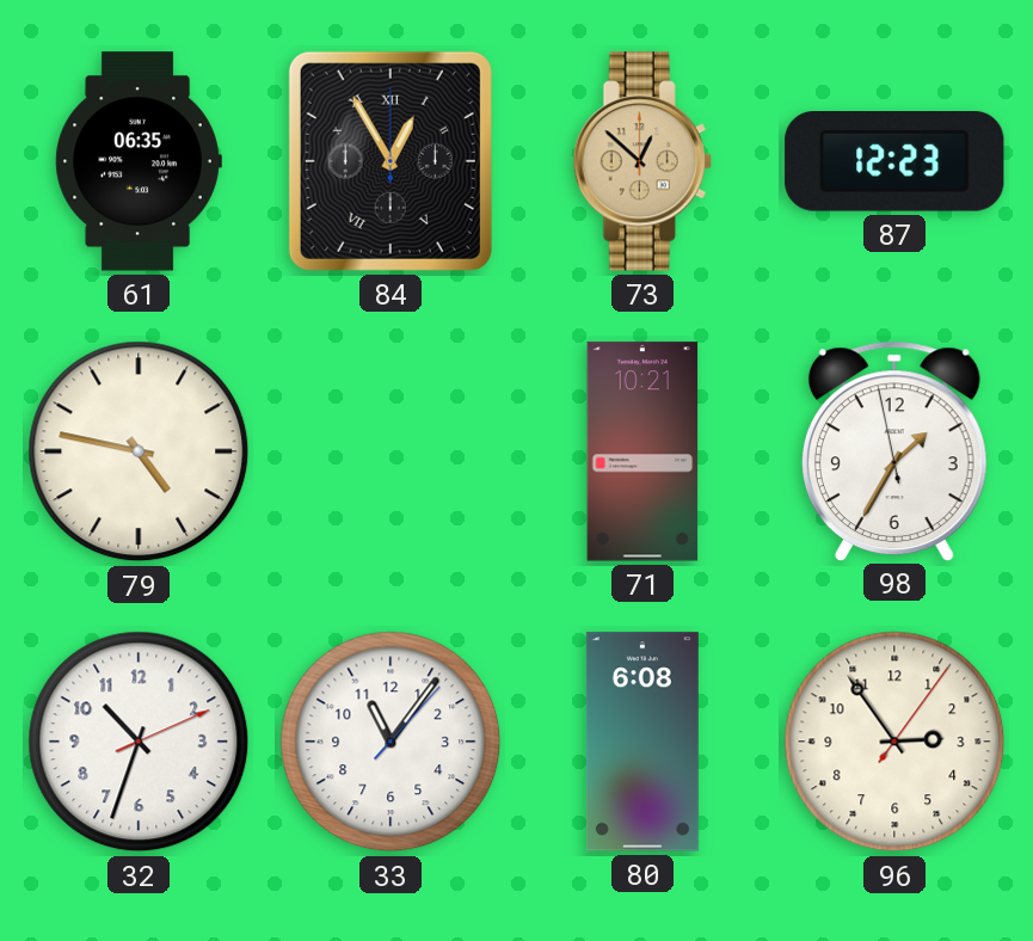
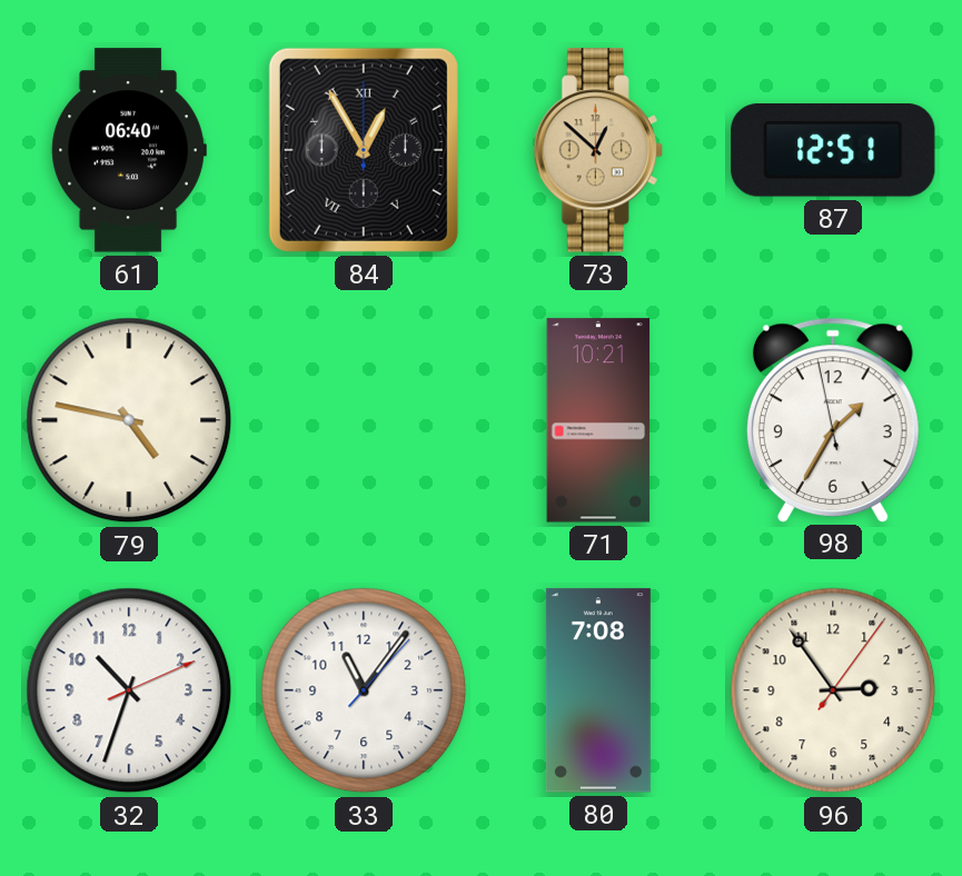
61: 06:35 -> 06:40 (129, 150)
87: 12:23 -> 12:51 (833, 151)
80: 6:08 -> 7:08 (598, 690)
